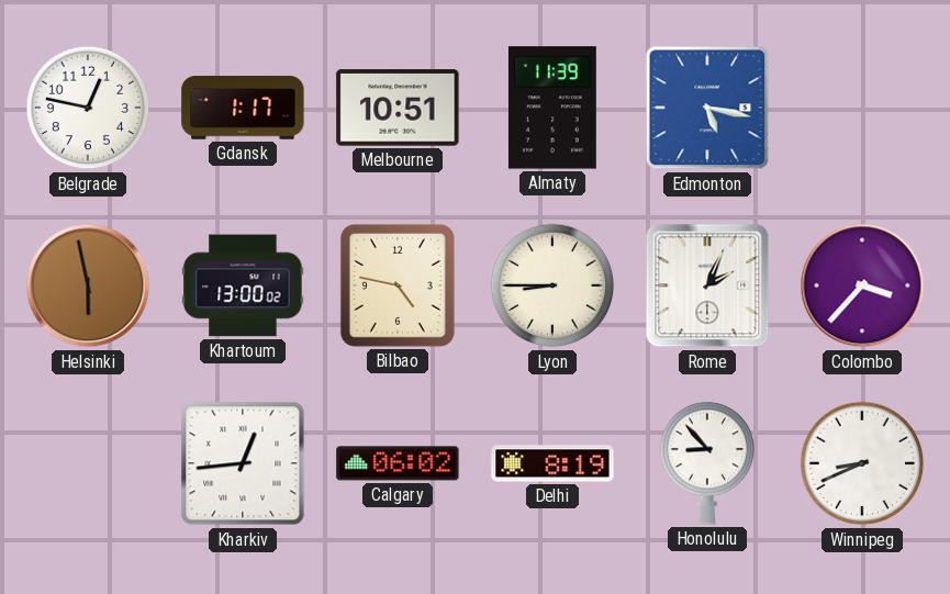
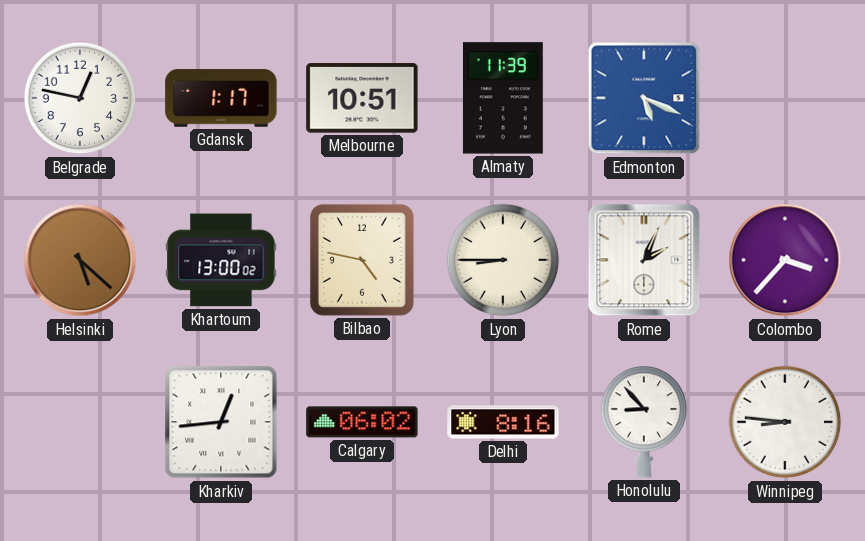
Edmonton: 5:17 -> 5:19 (644, 98)
Helsinki: 5:58 -> 5:22 (80, 260)
Delhi: 8:19 -> 8:16 (503, 422)
Winnipeg: 8:41 -> 8:46 (785, 422)
